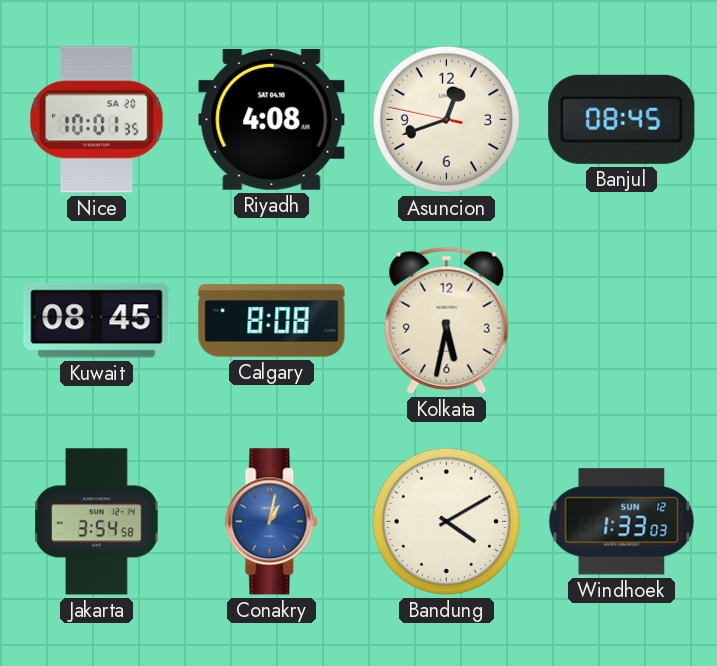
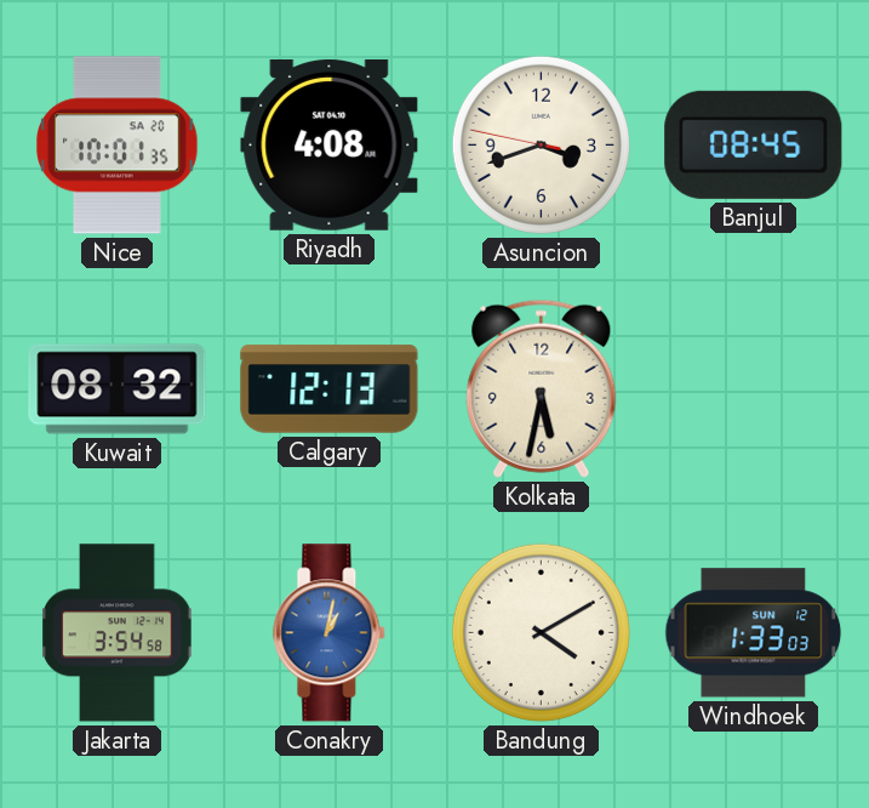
Asuncion: 12:41 -> 3:41 (541, 144)
Kuwait: 08:45 -> 08:32 (118, 389)
Calgary: 8:08 -> 12:13 (330, 389)
